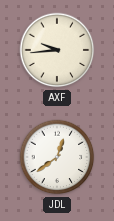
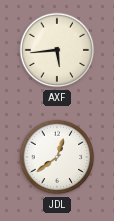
AXF: 9:44 -> 5:44 (57, 50)
